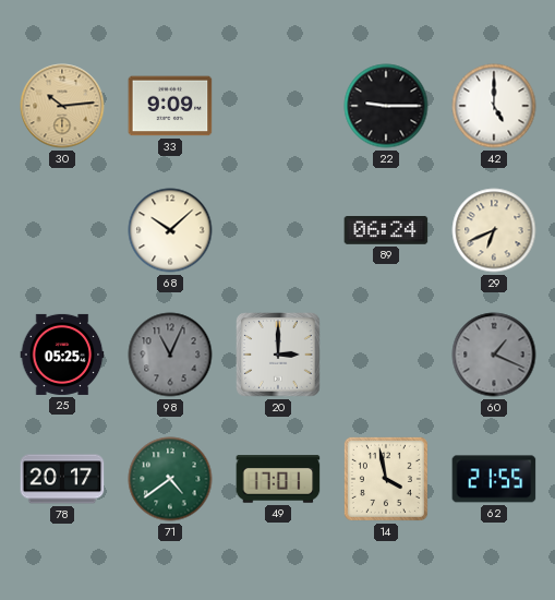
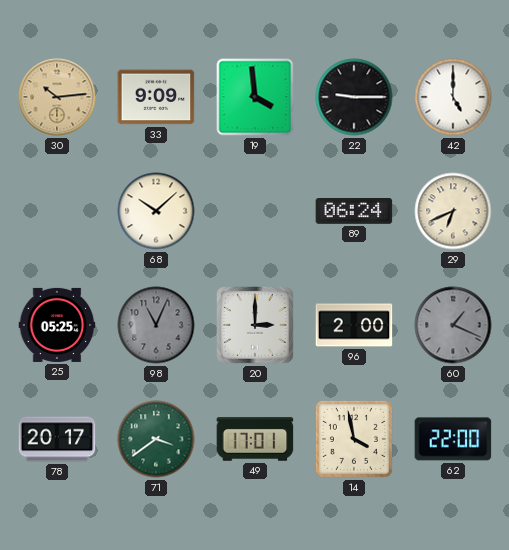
19: none -> 3:59 (255, 97)
96: none -> 2:00 (354, 325)
71: 4:39 -> 3:39 (156, 439)
62: 21:55 -> 22:00 (453, 439)
